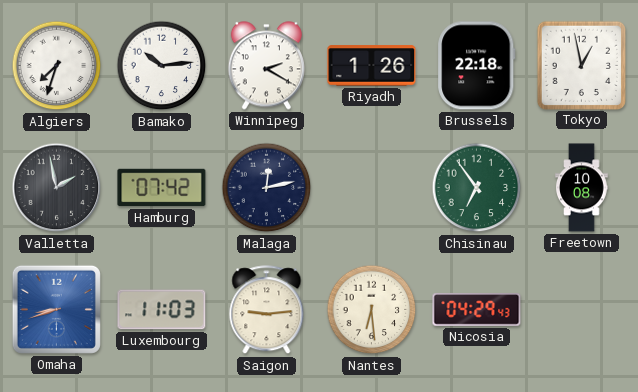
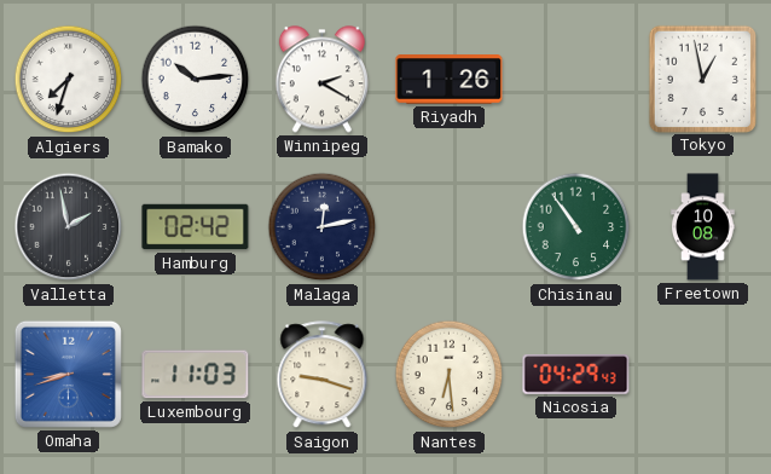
Brussels: 22:18 -> none (477, 66)
Hamburg: 07:42 -> 02:42 (196, 227)
Chisinau: 6:54 -> 10:54 (576, 227)
Saigon: 9:14 -> 9:18 (323, 375)
